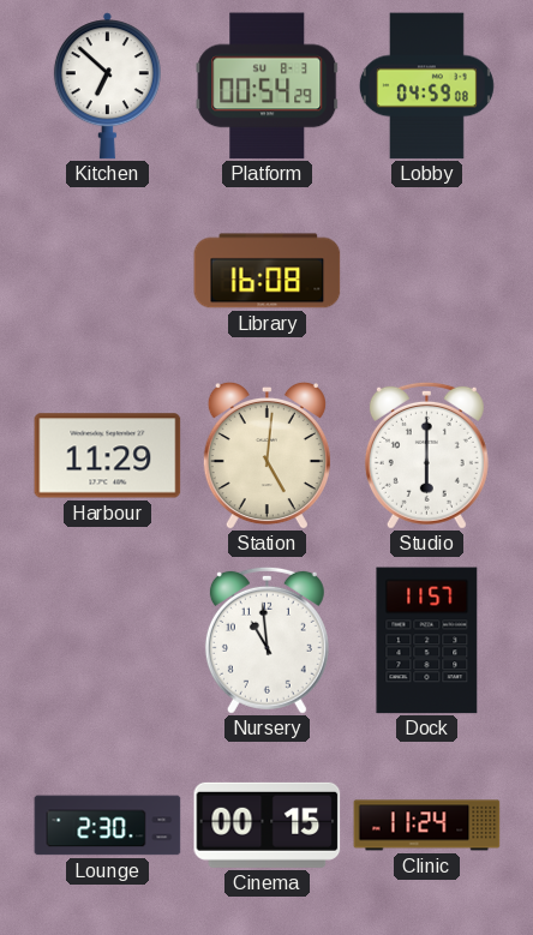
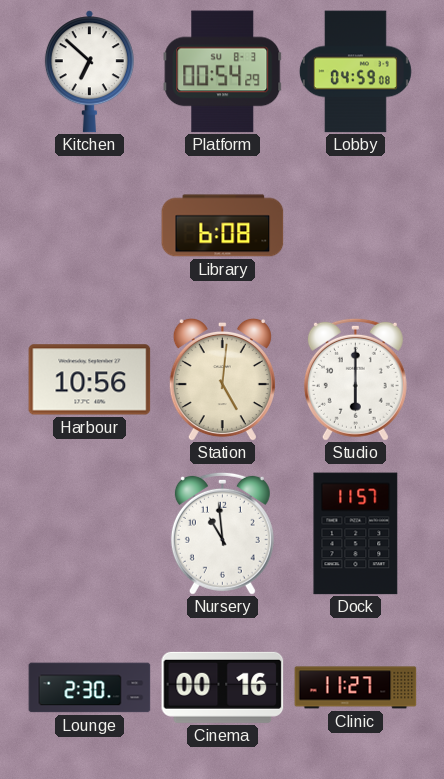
Library: 16:08 -> 6:08 (223, 226)
Harbour: 11:29 -> 10:56 (90, 380)
Cinema: 00:15 -> 00:16 (223, 687)
Clinic: 11:24 -> 11:27 (356, 688)
